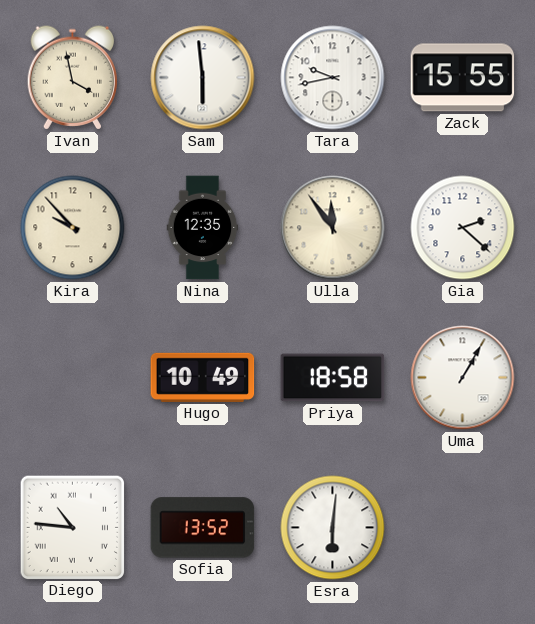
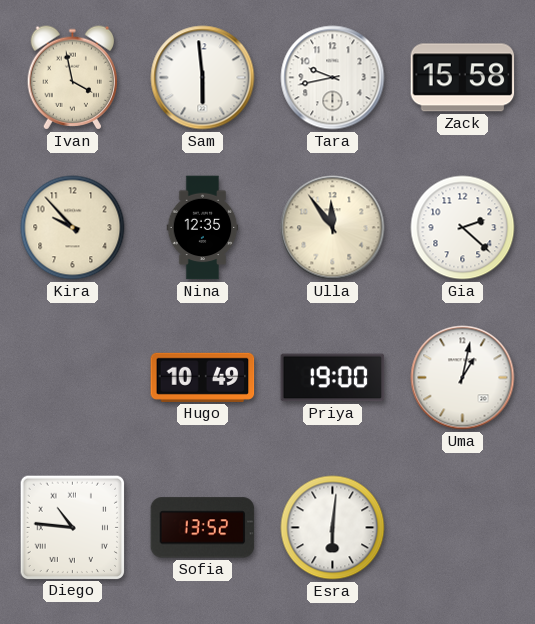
Zack: 15:55 -> 15:58 (463, 78)
Priya: 18:58 -> 19:00 (333, 378)
Uma: 1:05 -> 1:02 (463, 378)
